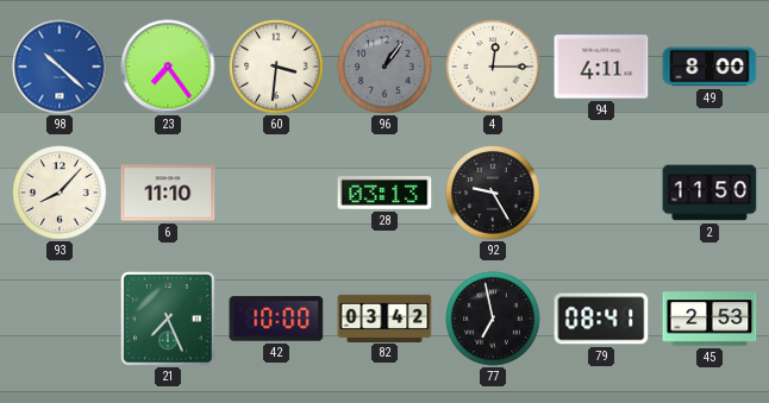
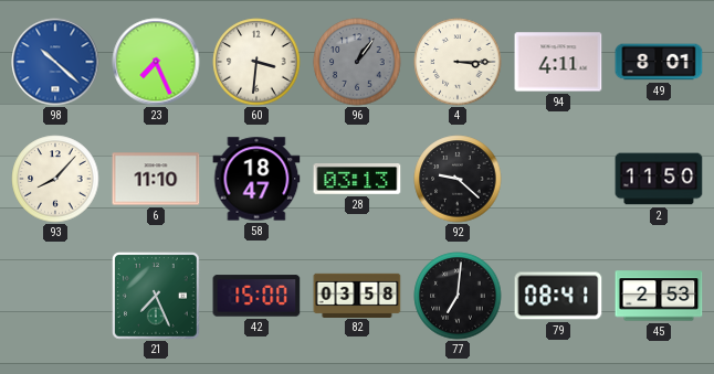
23: 7:24 -> 7:26 (156, 62)
4: 12:15 -> 3:15 (458, 62)
49: 8:00 -> 8:01 (659, 62)
58: none -> 18:47 (256, 179)
92: 9:25 -> 9:22 (458, 179)
42: 10:00 -> 15:00 (256, 296)
82: 03:42 -> 03:58 (357, 295)
77: 6:58 -> 7:01 (458, 296)
